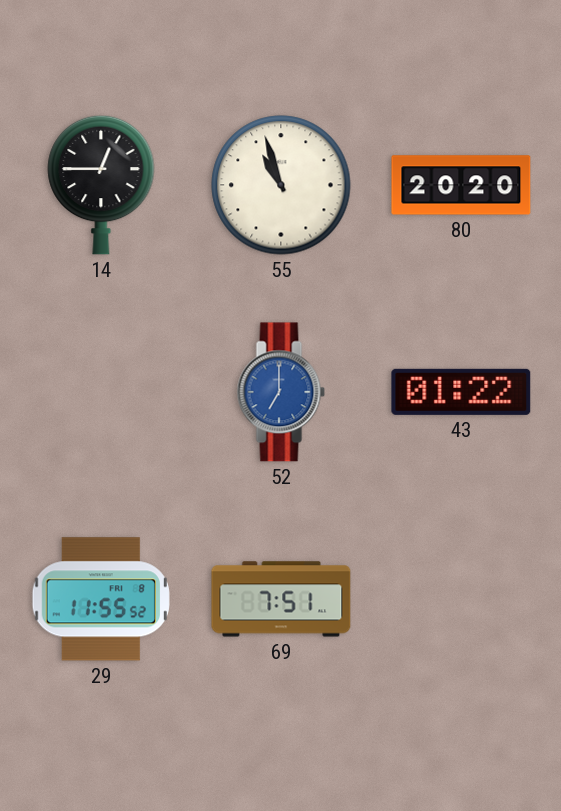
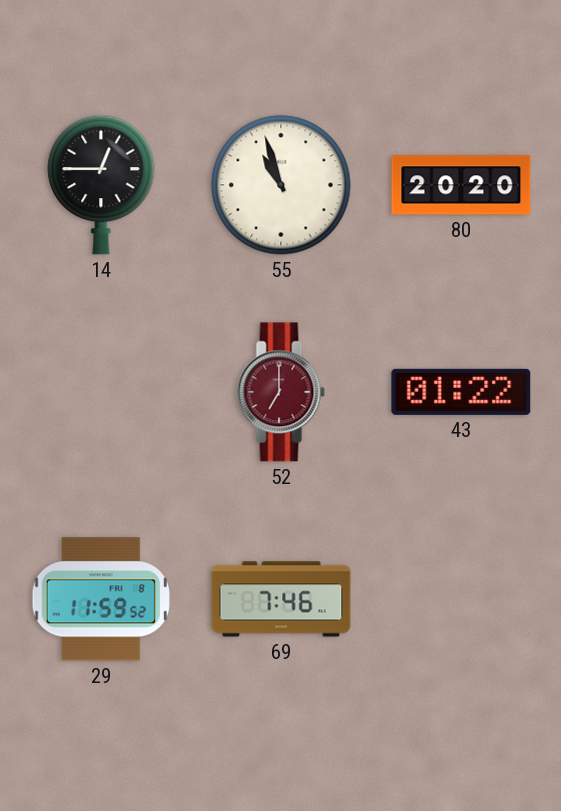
52 dial: blue -> burgundy (281, 392)
29: 11:55 -> 11:59 (101, 599)
69: 7:51 -> 7:46 (281, 599)
